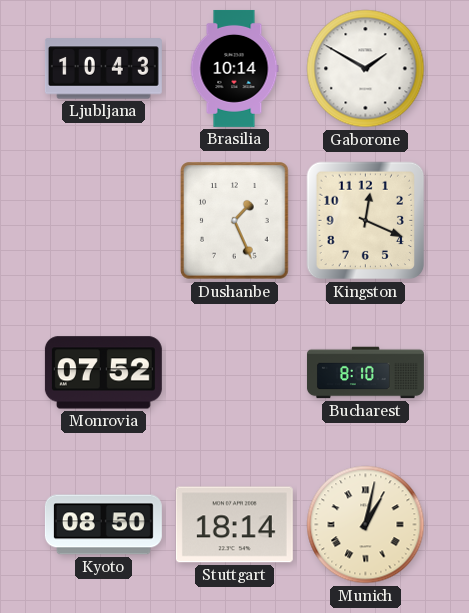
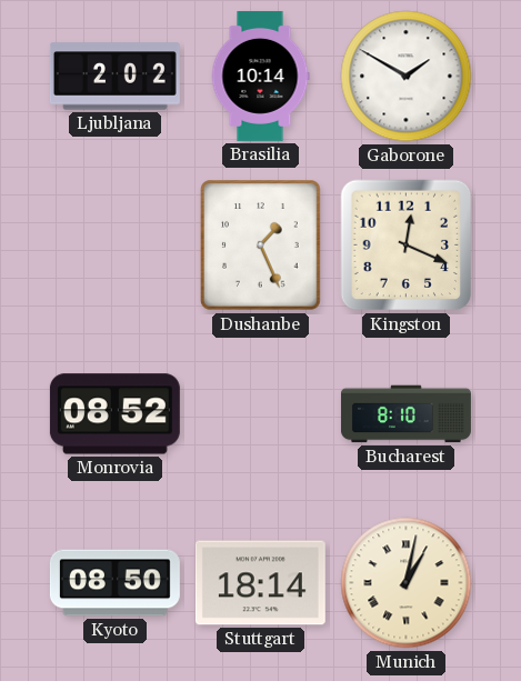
Ljubljana: 10:43 -> 2:02 (114, 77)
Monrovia: 07:52 -> 08:52 (114, 414)
